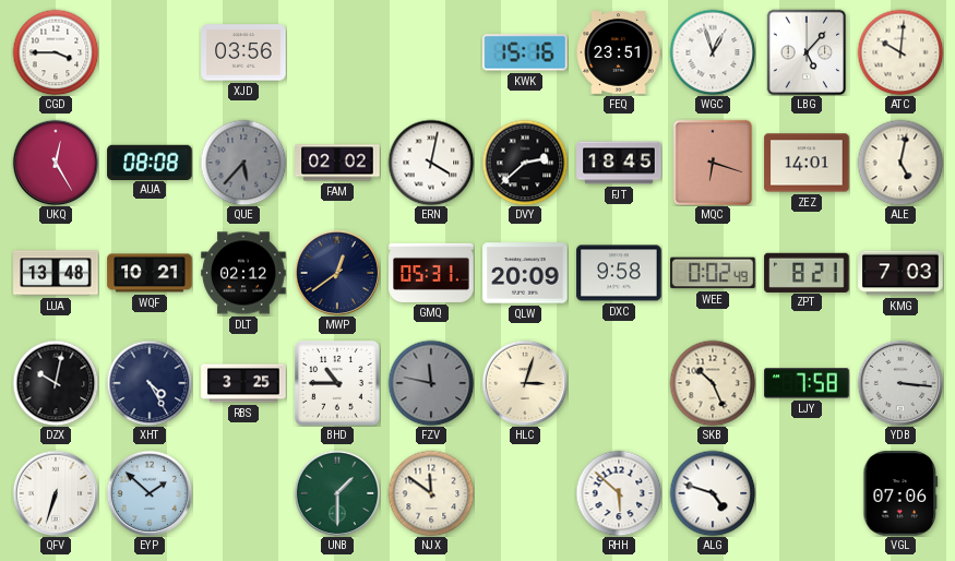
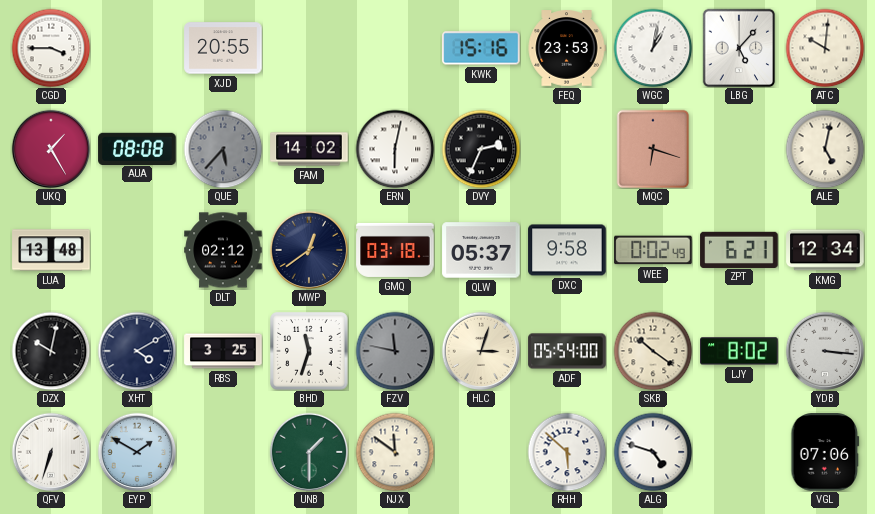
XJD: 03:56 -> 20:55 (223, 48)
FEQ: 23:51 -> 23:53 (567, 48)
WGC: 12:57 -> 1:02 (653, 48)
UKQ: 12:25 -> 1:25 (51, 149)
FAM: 02:02 -> 14:02 (309, 149)
ERN: 4:02 -> 6:02 (395, 149)
DVY: 2:38 -> 2:34 (481, 149)
FJT: 18:45 -> none (619, 163)
ZEZ: 14:01 -> none (807, 163)
WQF: 10:21 -> none (150, 273)
GMQ: 05:31 -> 03:18 (395, 250)
QLW: 20:09 -> 05:37 (481, 250)
ZPT: 8:21 -> 6:21 (739, 249)
KMG: 7:03 -> 12:34 (825, 250)
XHT: 4:25 -> 4:10 (137, 351)
BHD: 10:45 -> 11:33 (309, 351)
ADF: none -> 05:54 (567, 351)
SKB: 10:26 -> 10:21 (653, 351)
LJY: 7:58 -> 8:02 (739, 351)
EYP: 1:52 -> 1:50 (137, 452)
